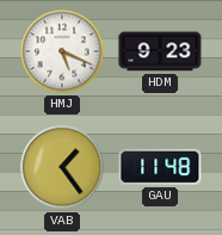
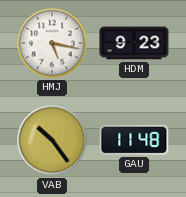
HMJ: 5:19 -> 5:17 (52, 43)
VAB: 1:24 -> 10:24 (52, 140)
